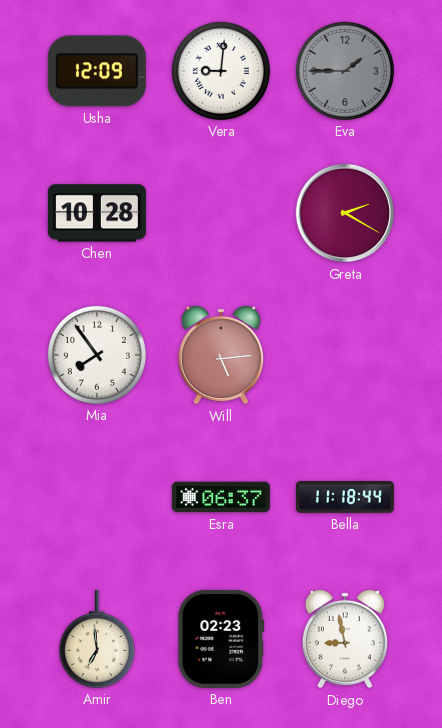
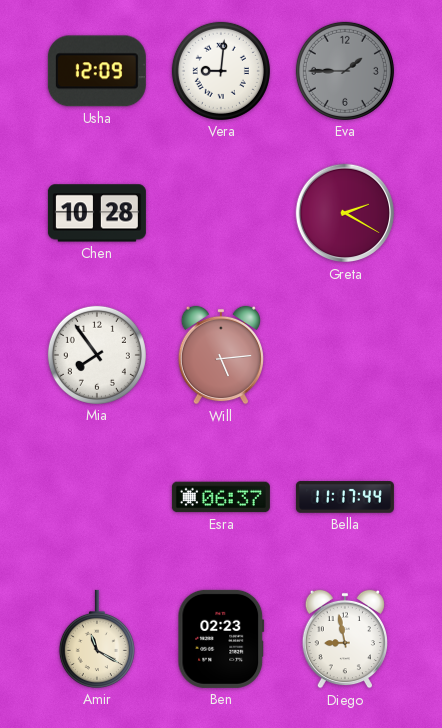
Bella: 11:18 -> 11:17 (345, 497)
Amir: 6:59 -> 11:20 (97, 639)
